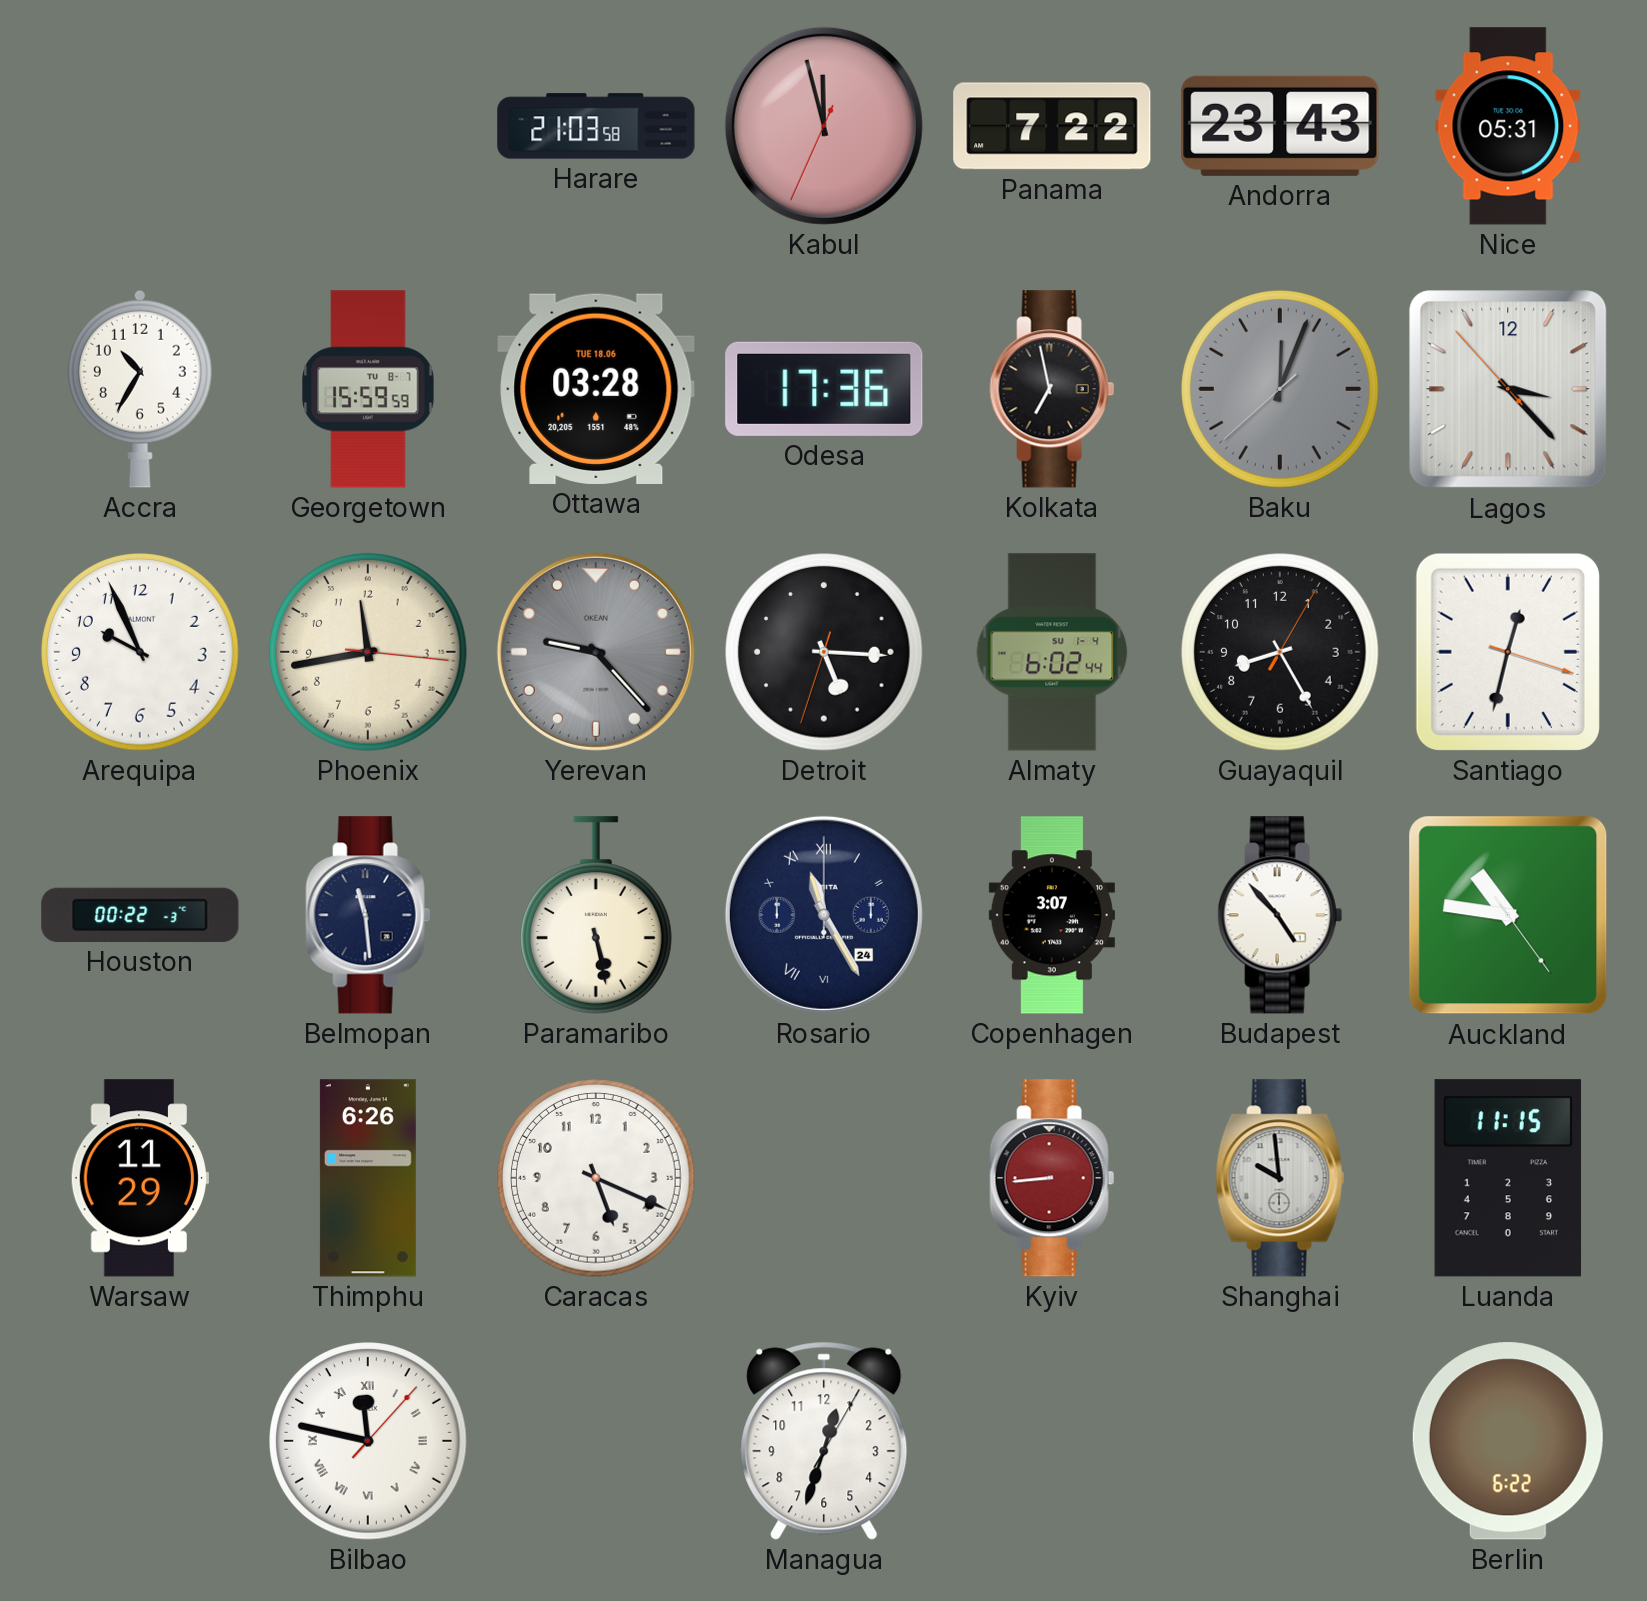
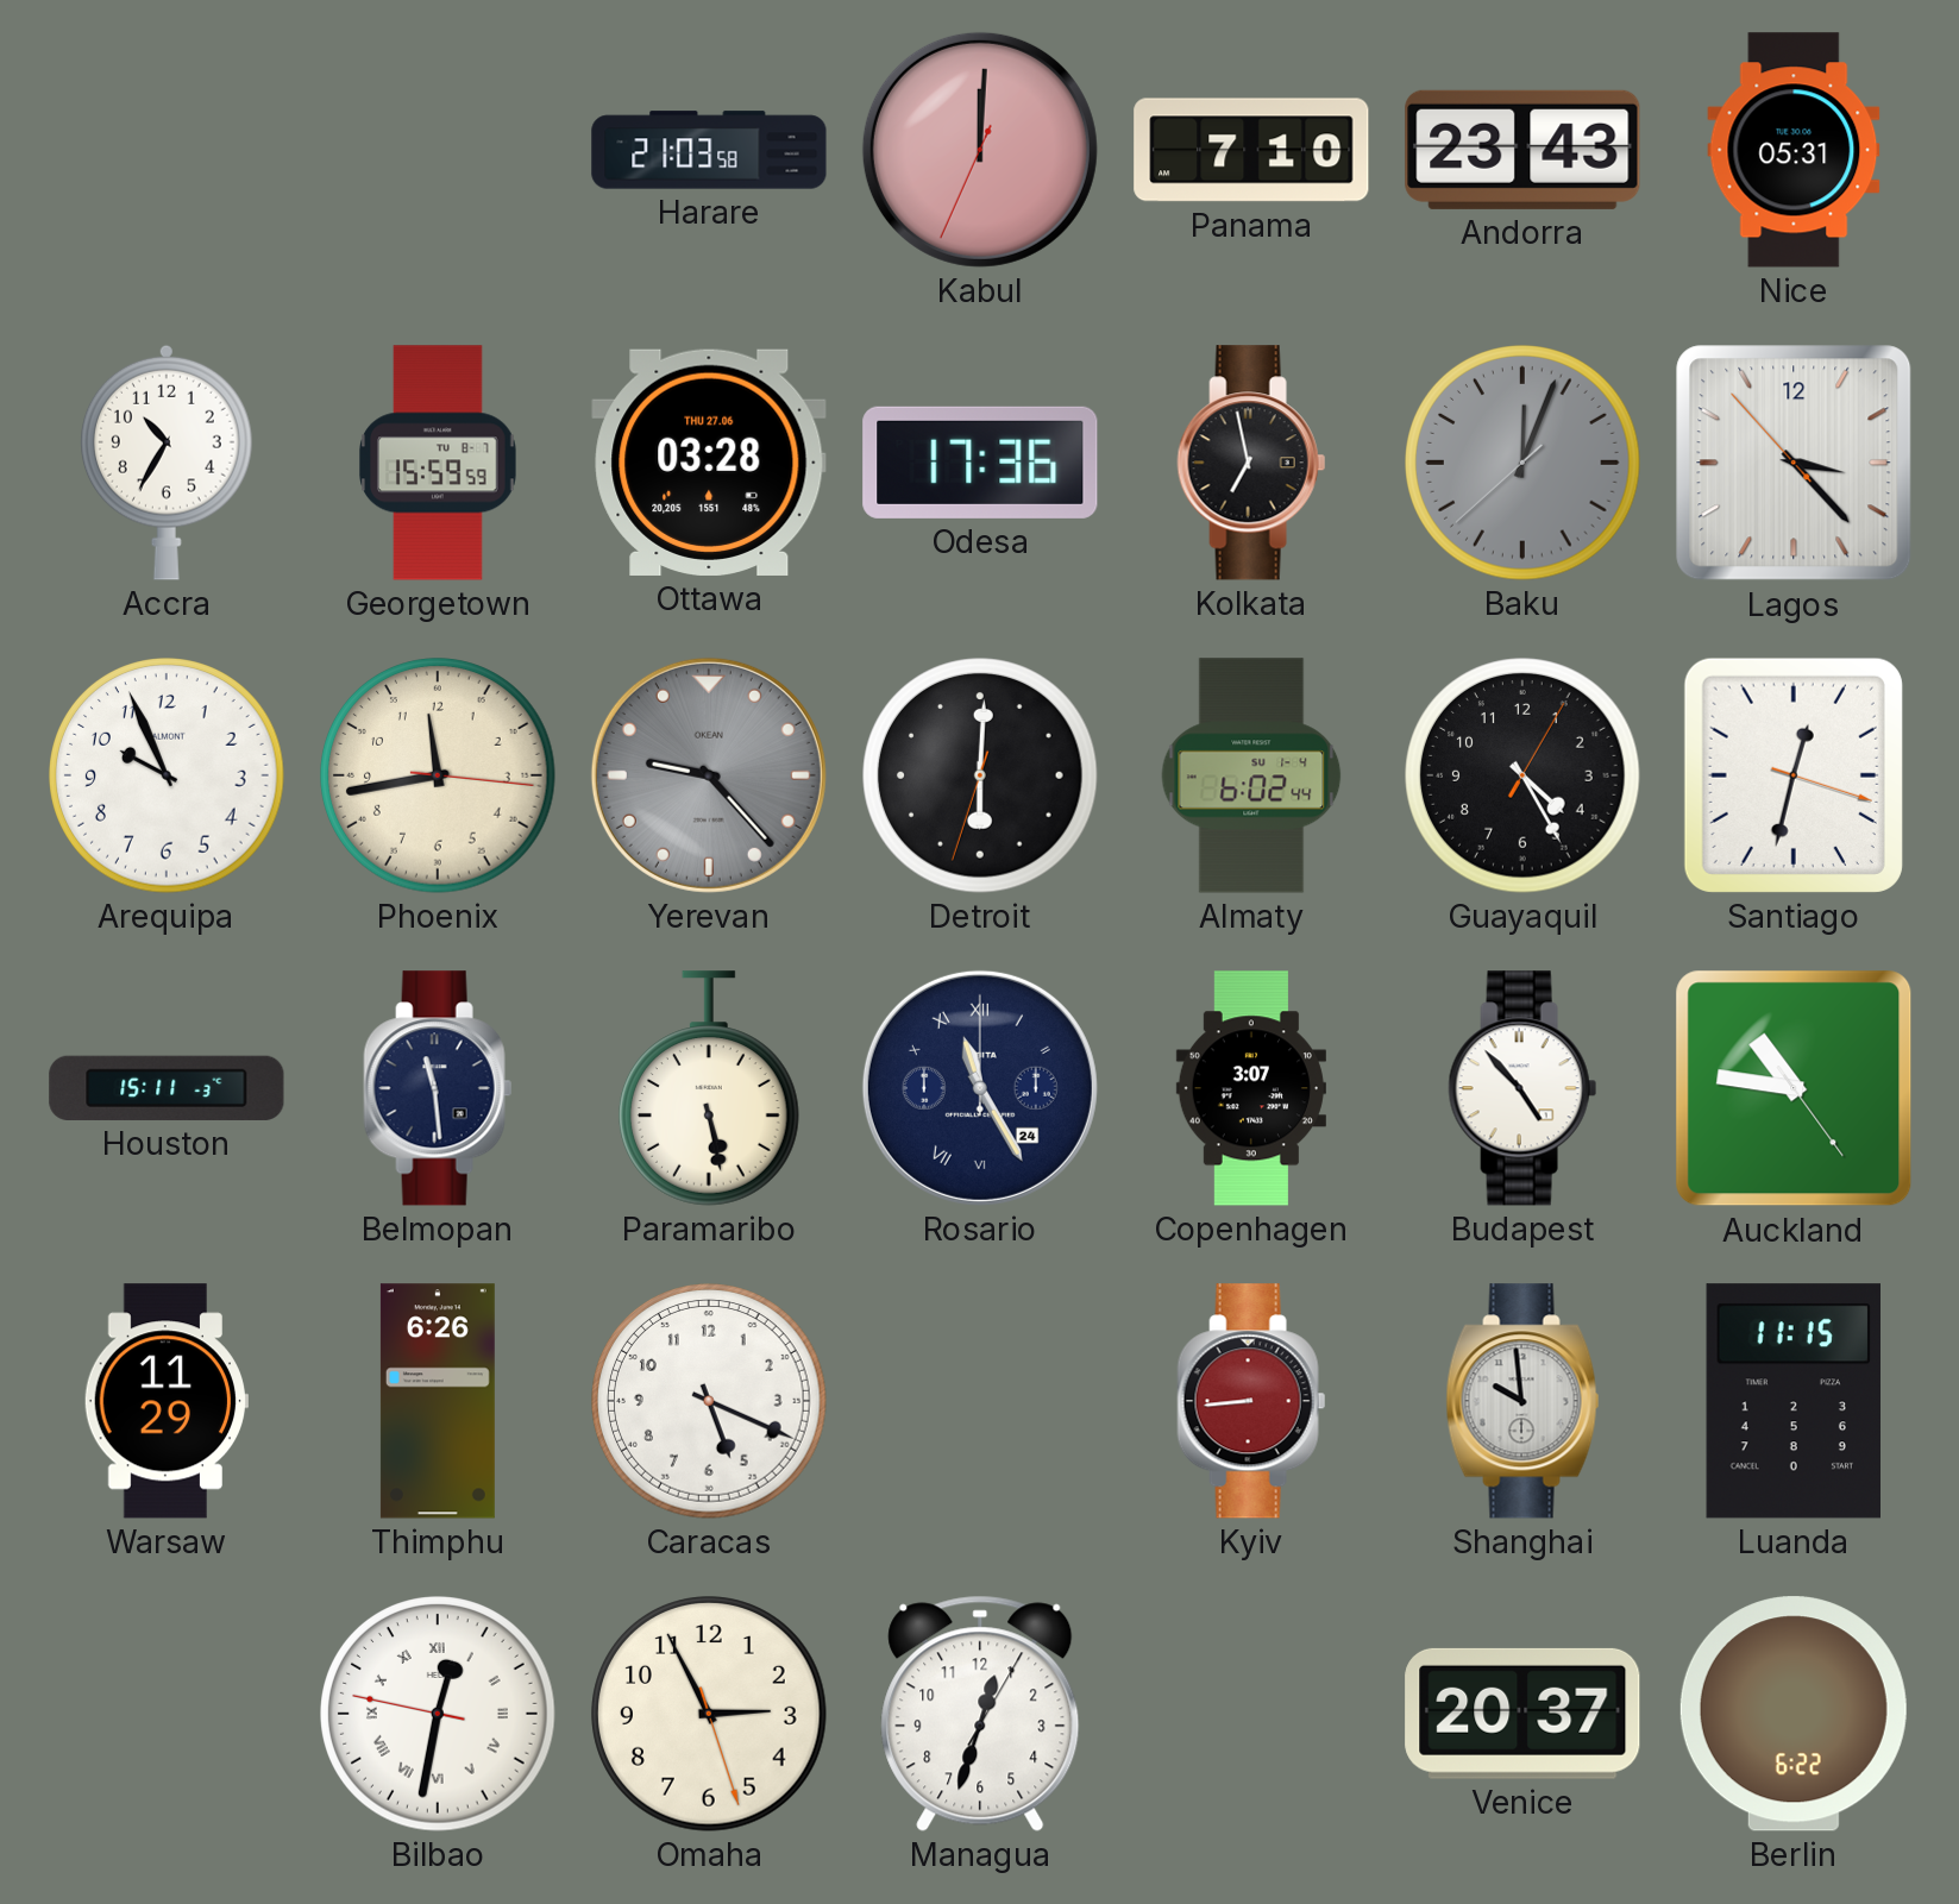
Kabul: 11:57 -> 12:00 (980, 150)
Panama: 7:22 -> 7:10 (1251, 150)
Ottawa date: TUE 18.06 -> THU 27.06 (709, 463)
Detroit: 5:15 -> 6:00 (980, 775)
Guayaquil: 8:25 -> 4:25 (1522, 775)
Houston: 00:22 -> 15:11 (167, 1088)
Bilbao: 11:47 -> 12:31 (438, 1714)
Omaha: none -> 2:55 (709, 1714)
Venice: none -> 20:37 (1522, 1714)
